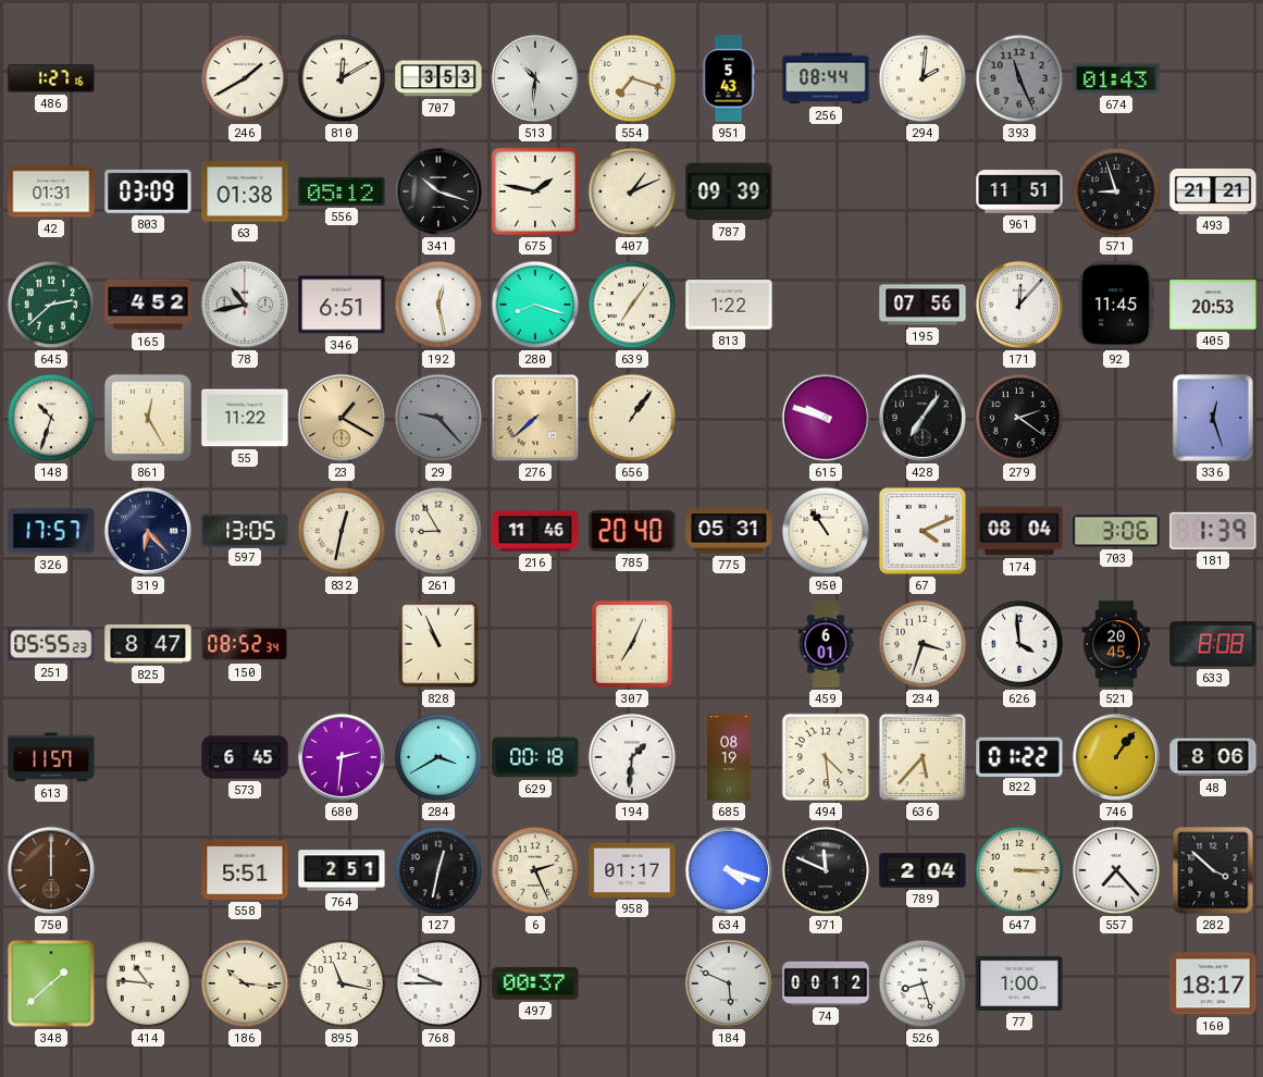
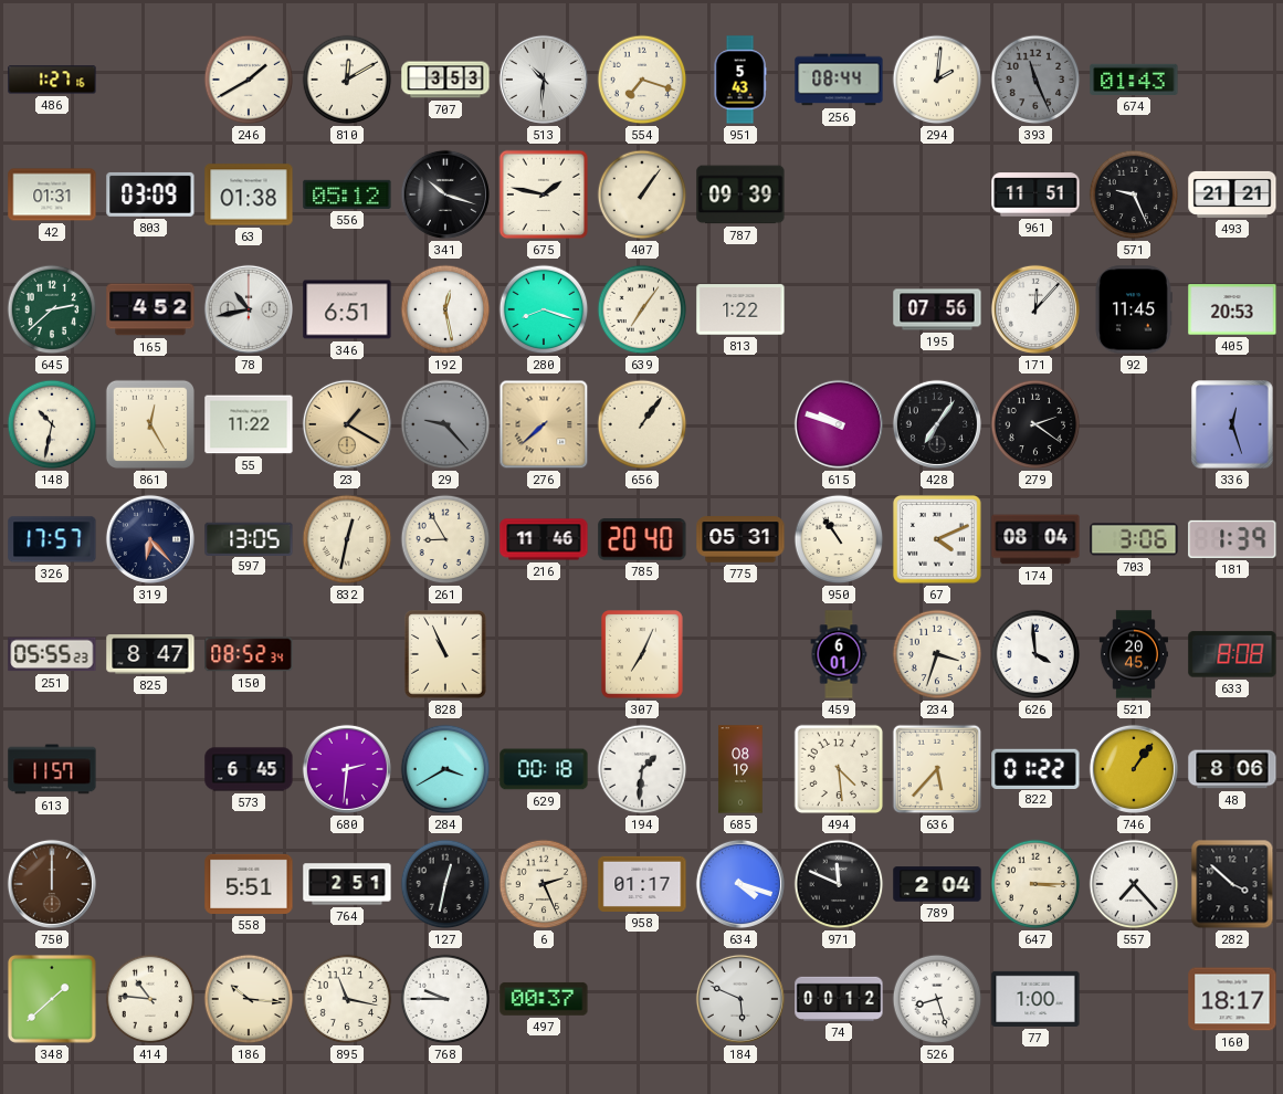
407: 1:11 -> 1:06 (642, 194)
571: 8:57 -> 9:26 (1134, 194)
148: 10:33 -> 10:32 (52, 424)
